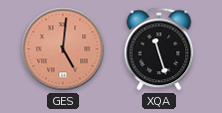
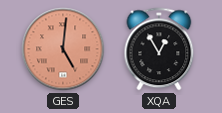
XQA: 11:27 -> 12:55 (159, 49)
